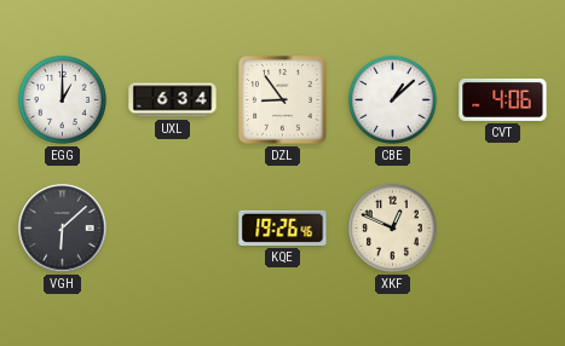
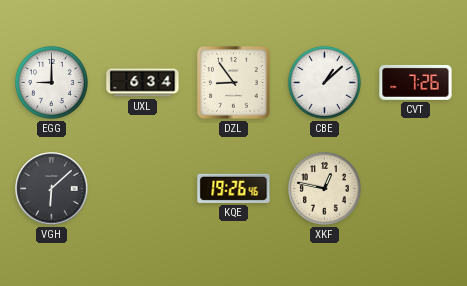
EGG: 1:00 -> 9:00 (51, 82)
CVT: 4:06 -> 7:26 (416, 82)
XKF: 12:49 -> 12:47 (324, 188)
